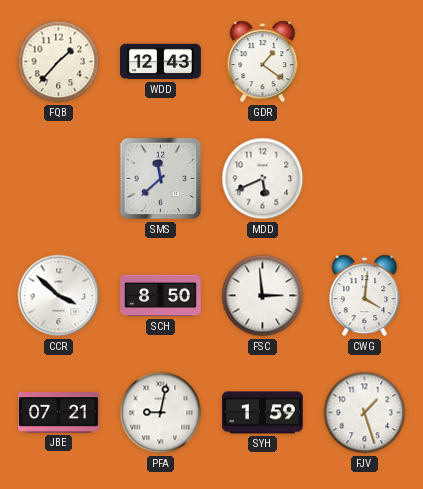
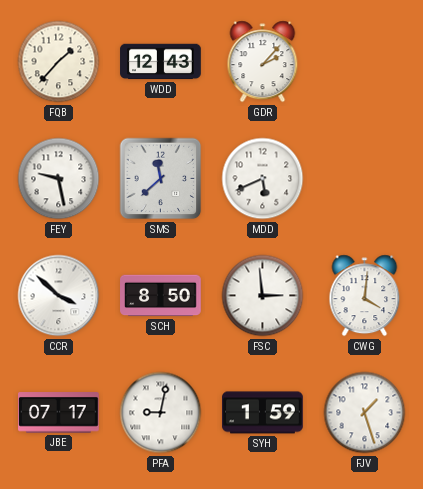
GDR: 1:21 -> 2:07 (263, 62)
FEY: none -> 9:28 (59, 179)
JBE: 07:21 -> 07:17 (59, 413)
